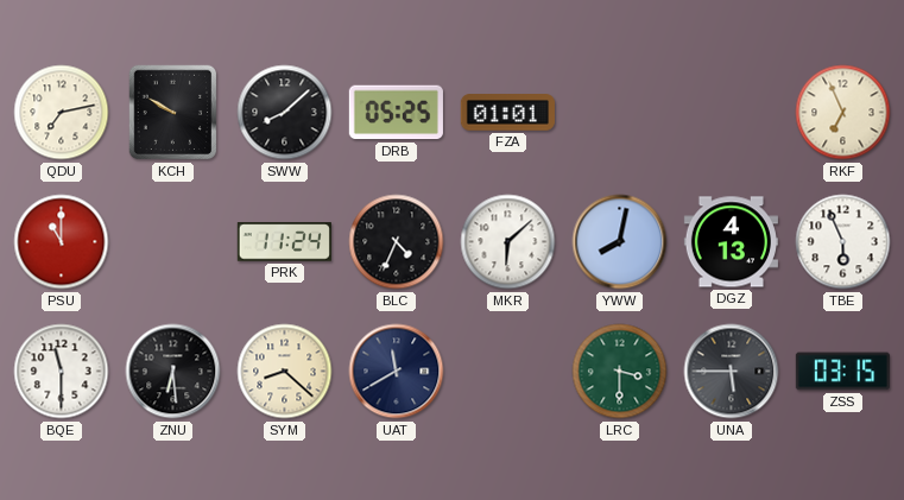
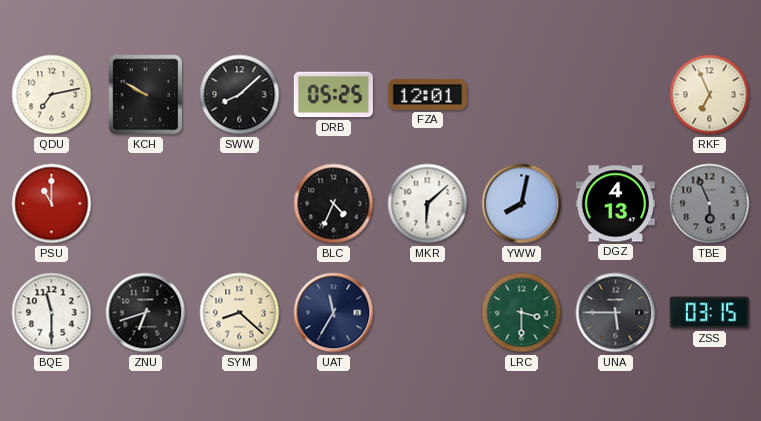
FZA: 01:01 -> 12:01 (427, 95)
PRK: 11:24 -> none (284, 242)
TBE dial: white -> grey (710, 204)
ZNU: 6:29 -> 6:42 (146, 313)
UAT: 11:40 -> 11:35 (334, 313)
